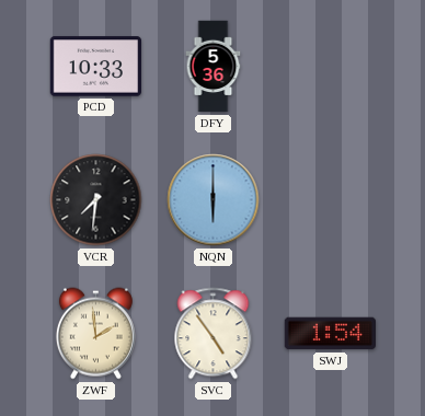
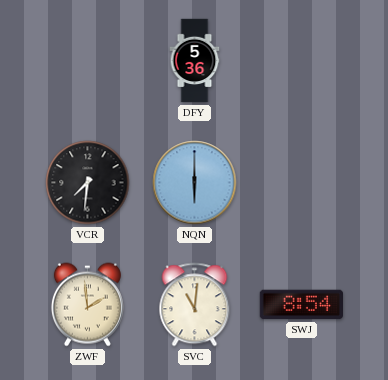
PCD: 10:33 -> none (96, 67)
SVC: 4:54 -> 11:01 (195, 305)
SWJ: 1:54 -> 8:54 (301, 305)
